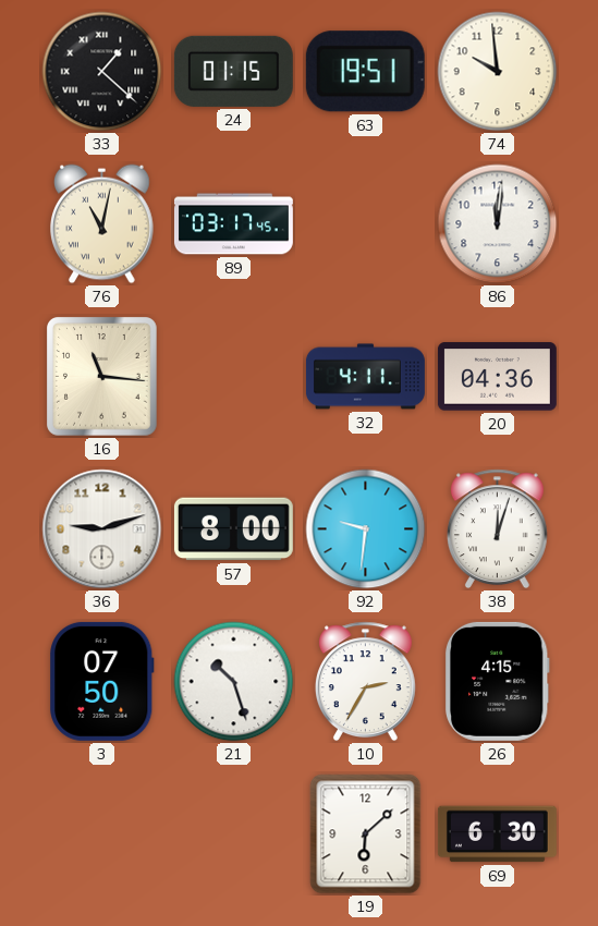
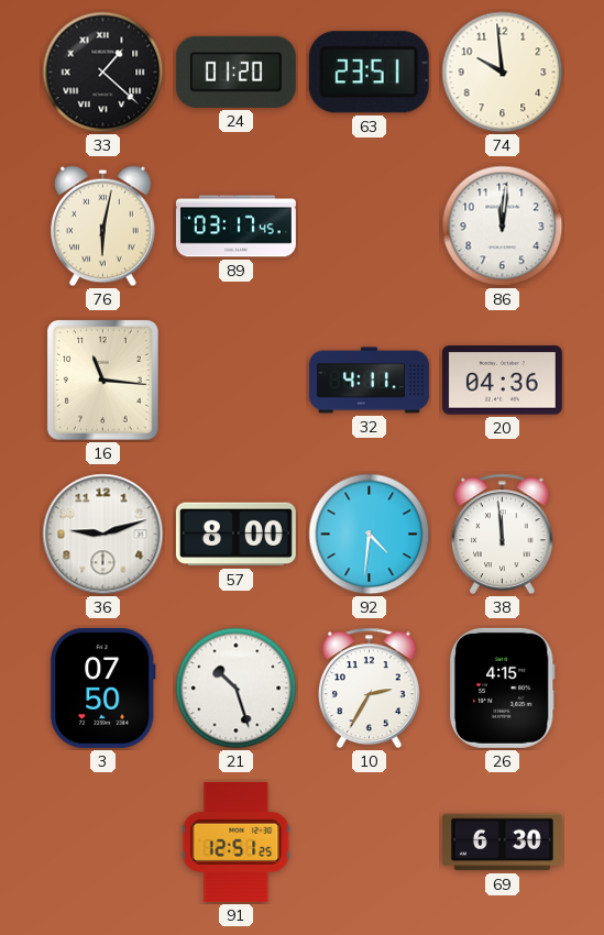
24: 01:15 -> 01:20 (235, 71)
63: 19:51 -> 23:51 (369, 73)
76: 11:02 -> 6:02 (103, 227)
92: 9:31 -> 4:31 (370, 535)
38: 12:03 -> 11:59 (502, 535)
91: none -> 12:51 (237, 842)
19: 6:08 -> none (366, 834)
